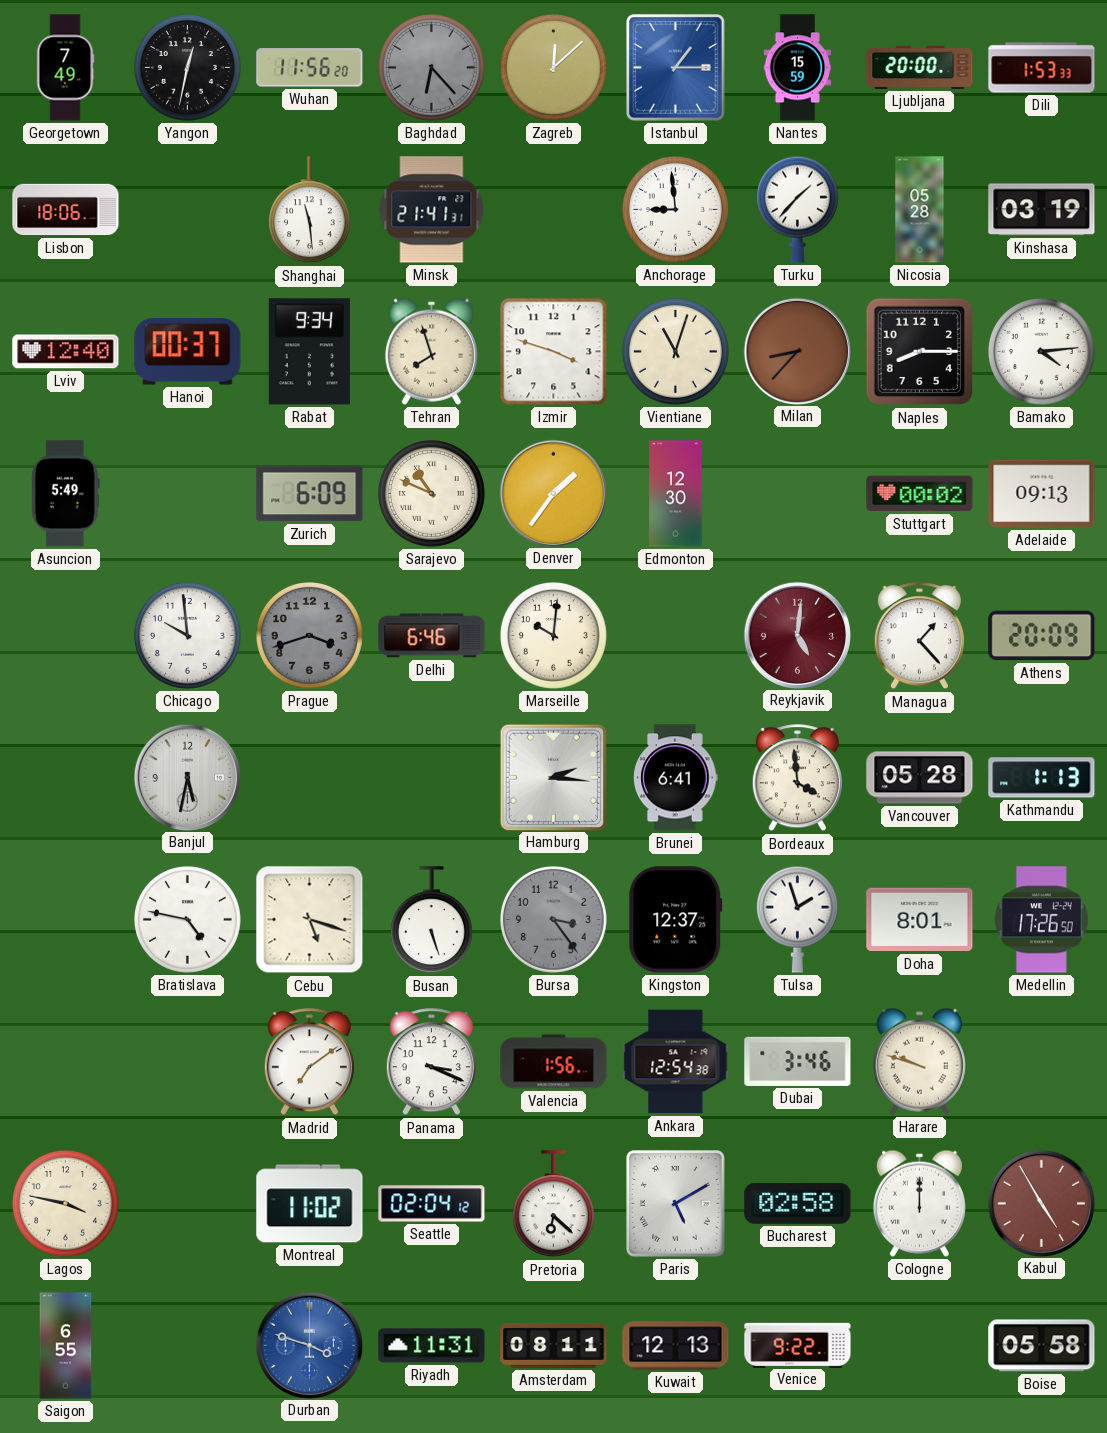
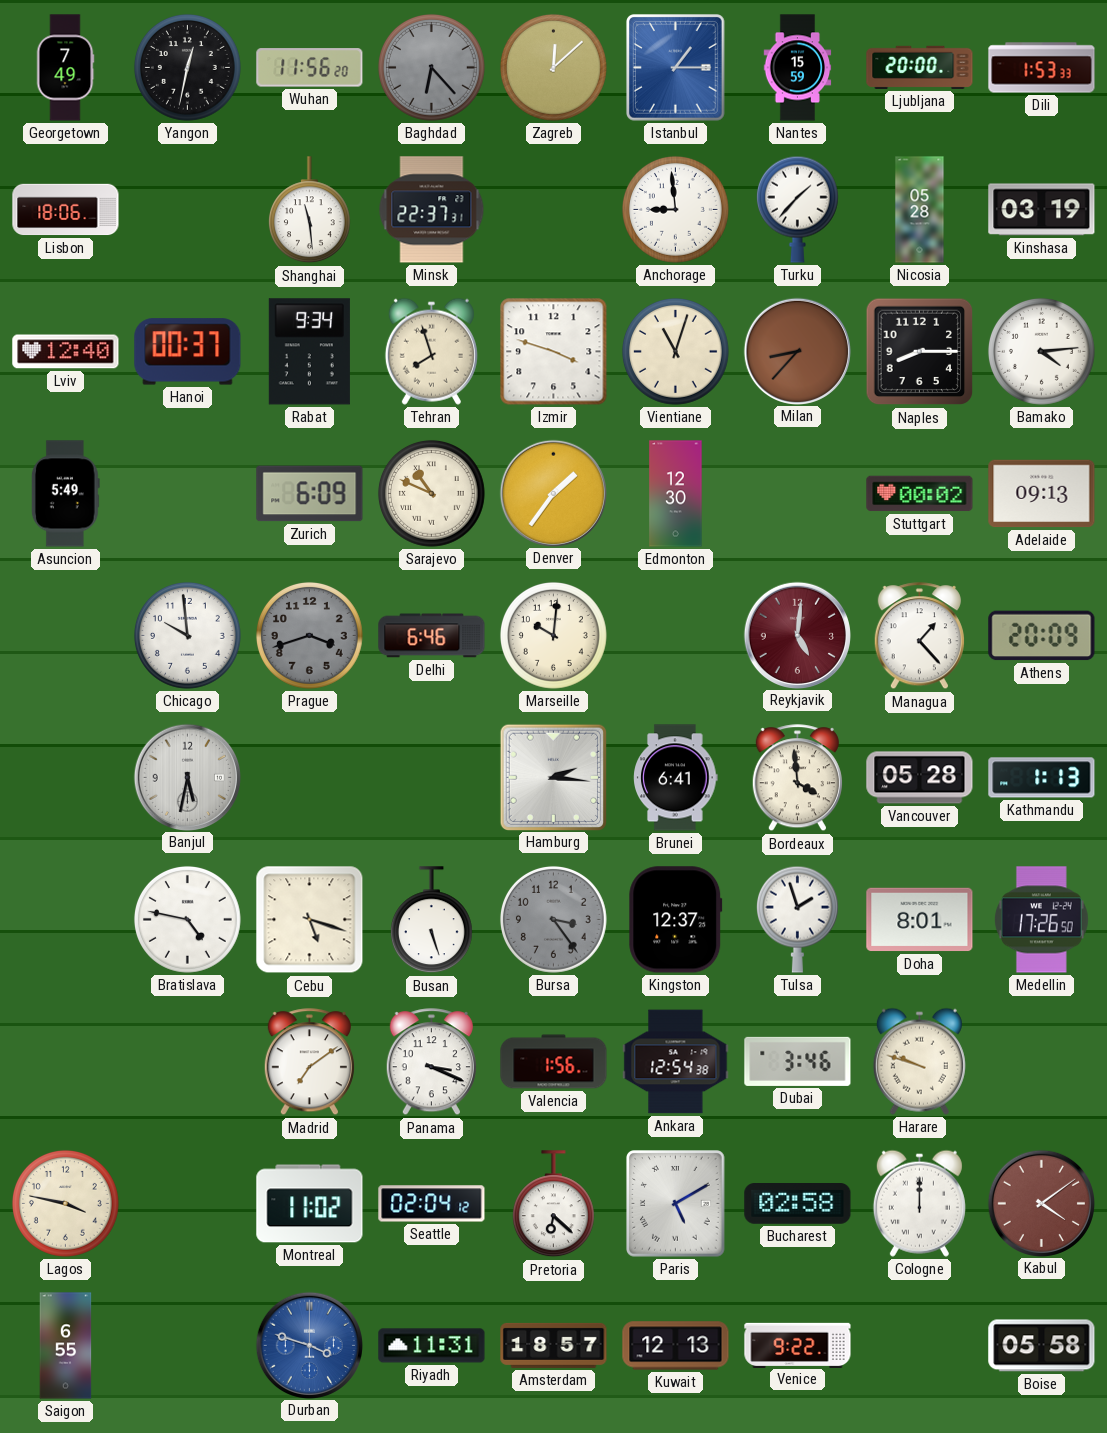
Minsk: 21:41 -> 22:37 (432, 210)
Kabul: 4:55 -> 4:09 (1041, 1203)
Amsterdam: 08:11 -> 18:57 (554, 1345)
